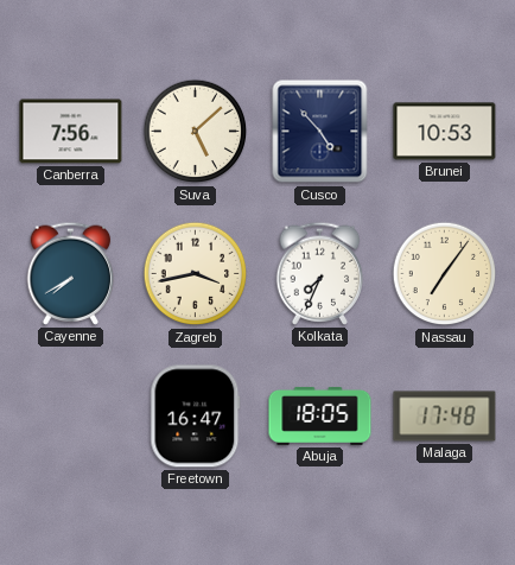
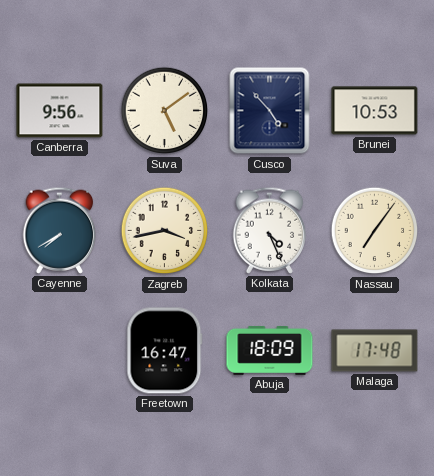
Canberra: 7:56 -> 9:56 (60, 111)
Suva: 5:08 -> 5:09 (165, 111)
Kolkata: 7:34 -> 4:26 (270, 230)
Abuja: 18:05 -> 18:09 (270, 350)
